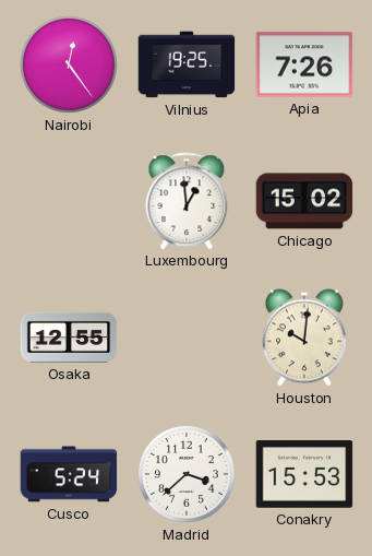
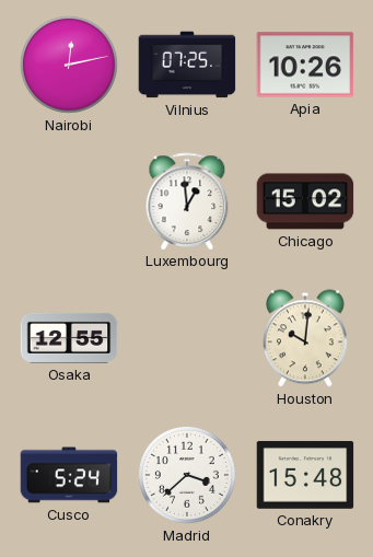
Nairobi: 12:24 -> 12:13 (69, 65)
Vilnius: 19:25 -> 07:25 (187, 65)
Apia: 7:26 -> 10:26 (305, 65)
Conakry: 15:53 -> 15:48 (305, 475)
